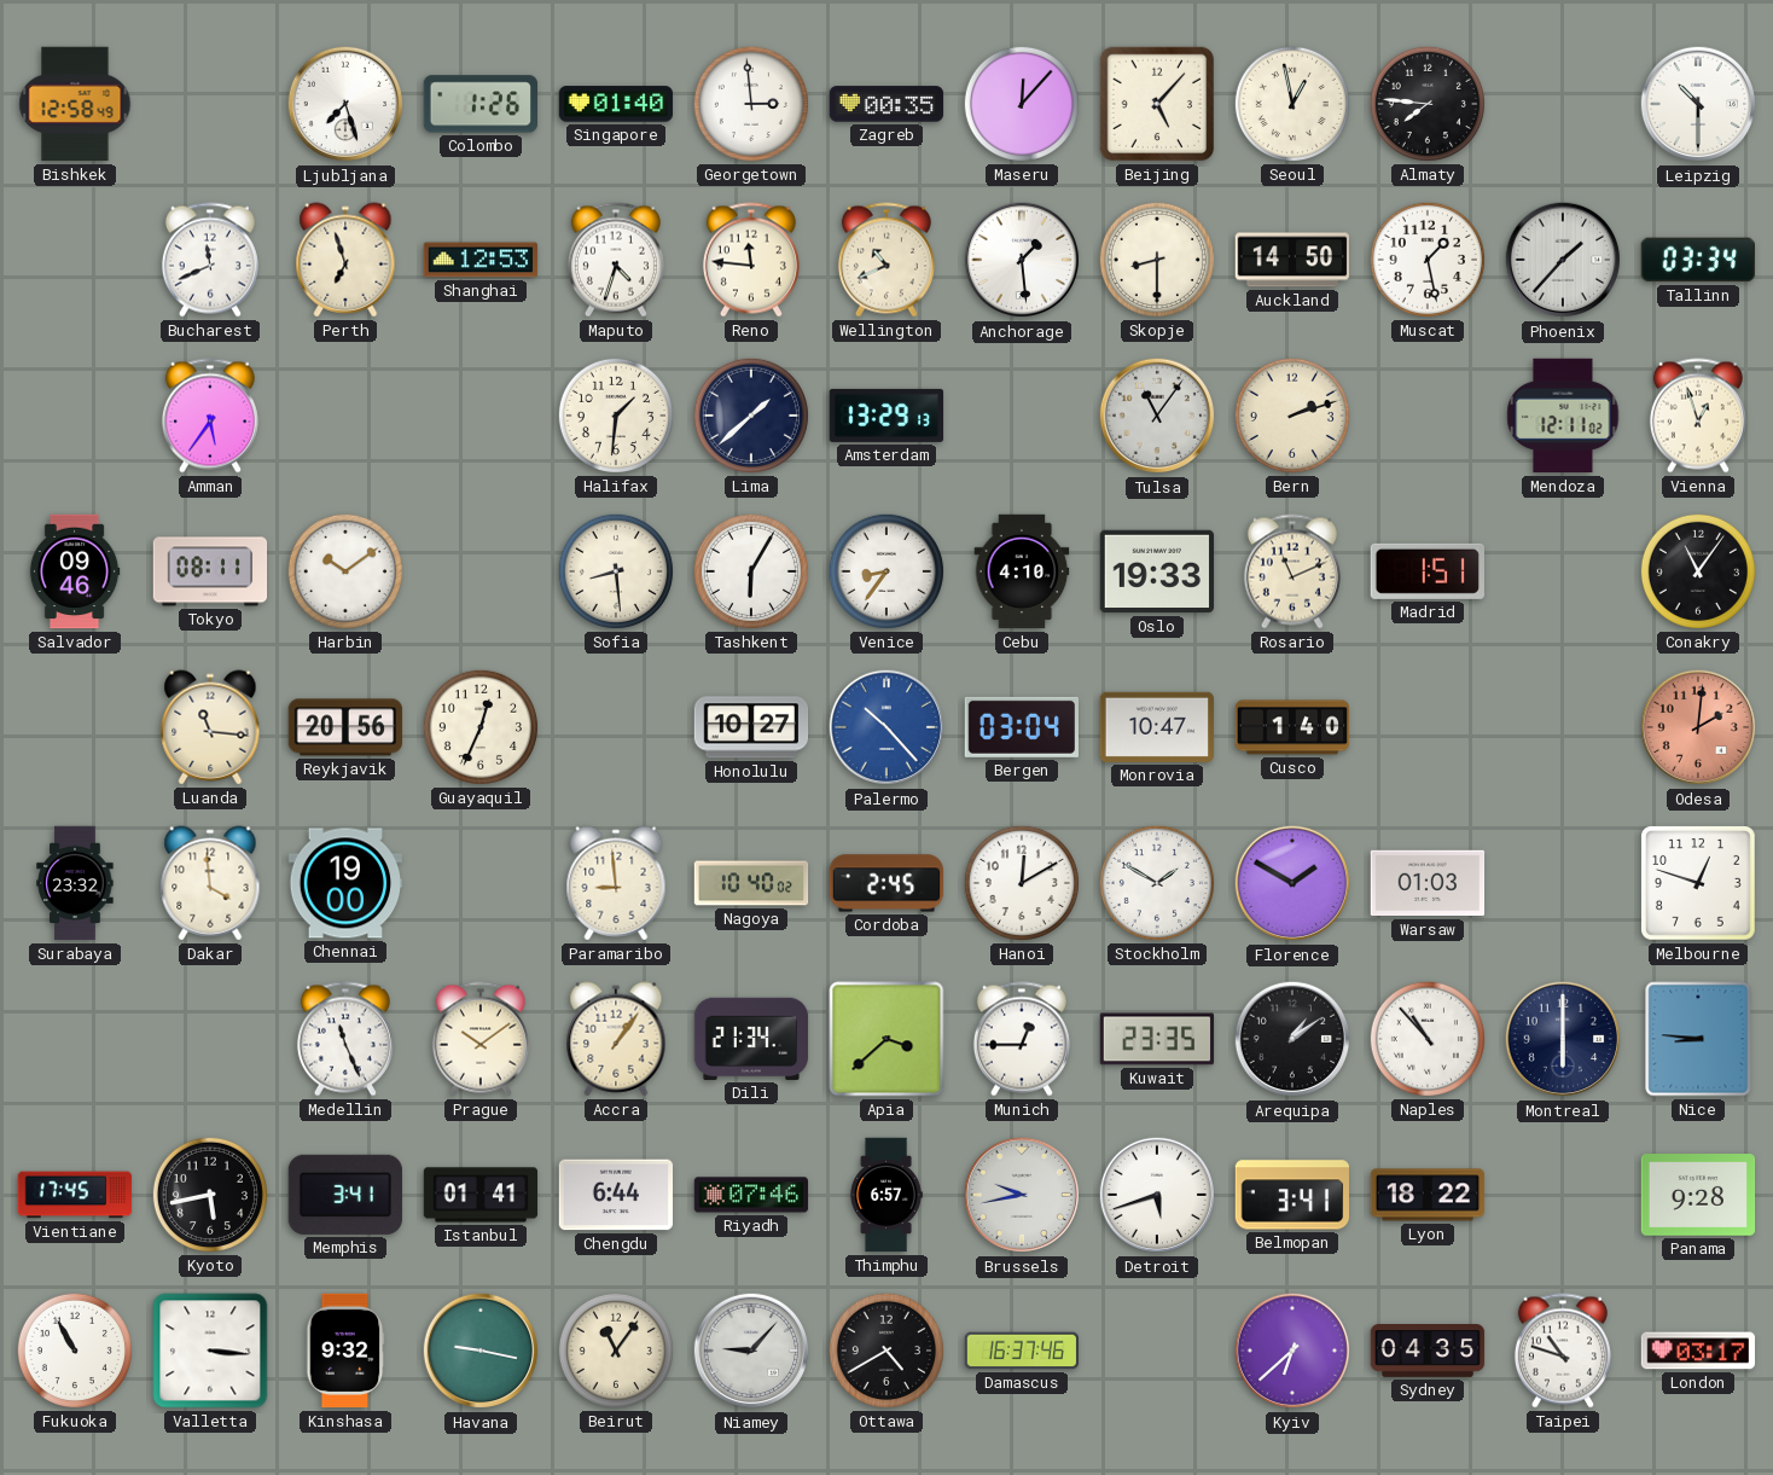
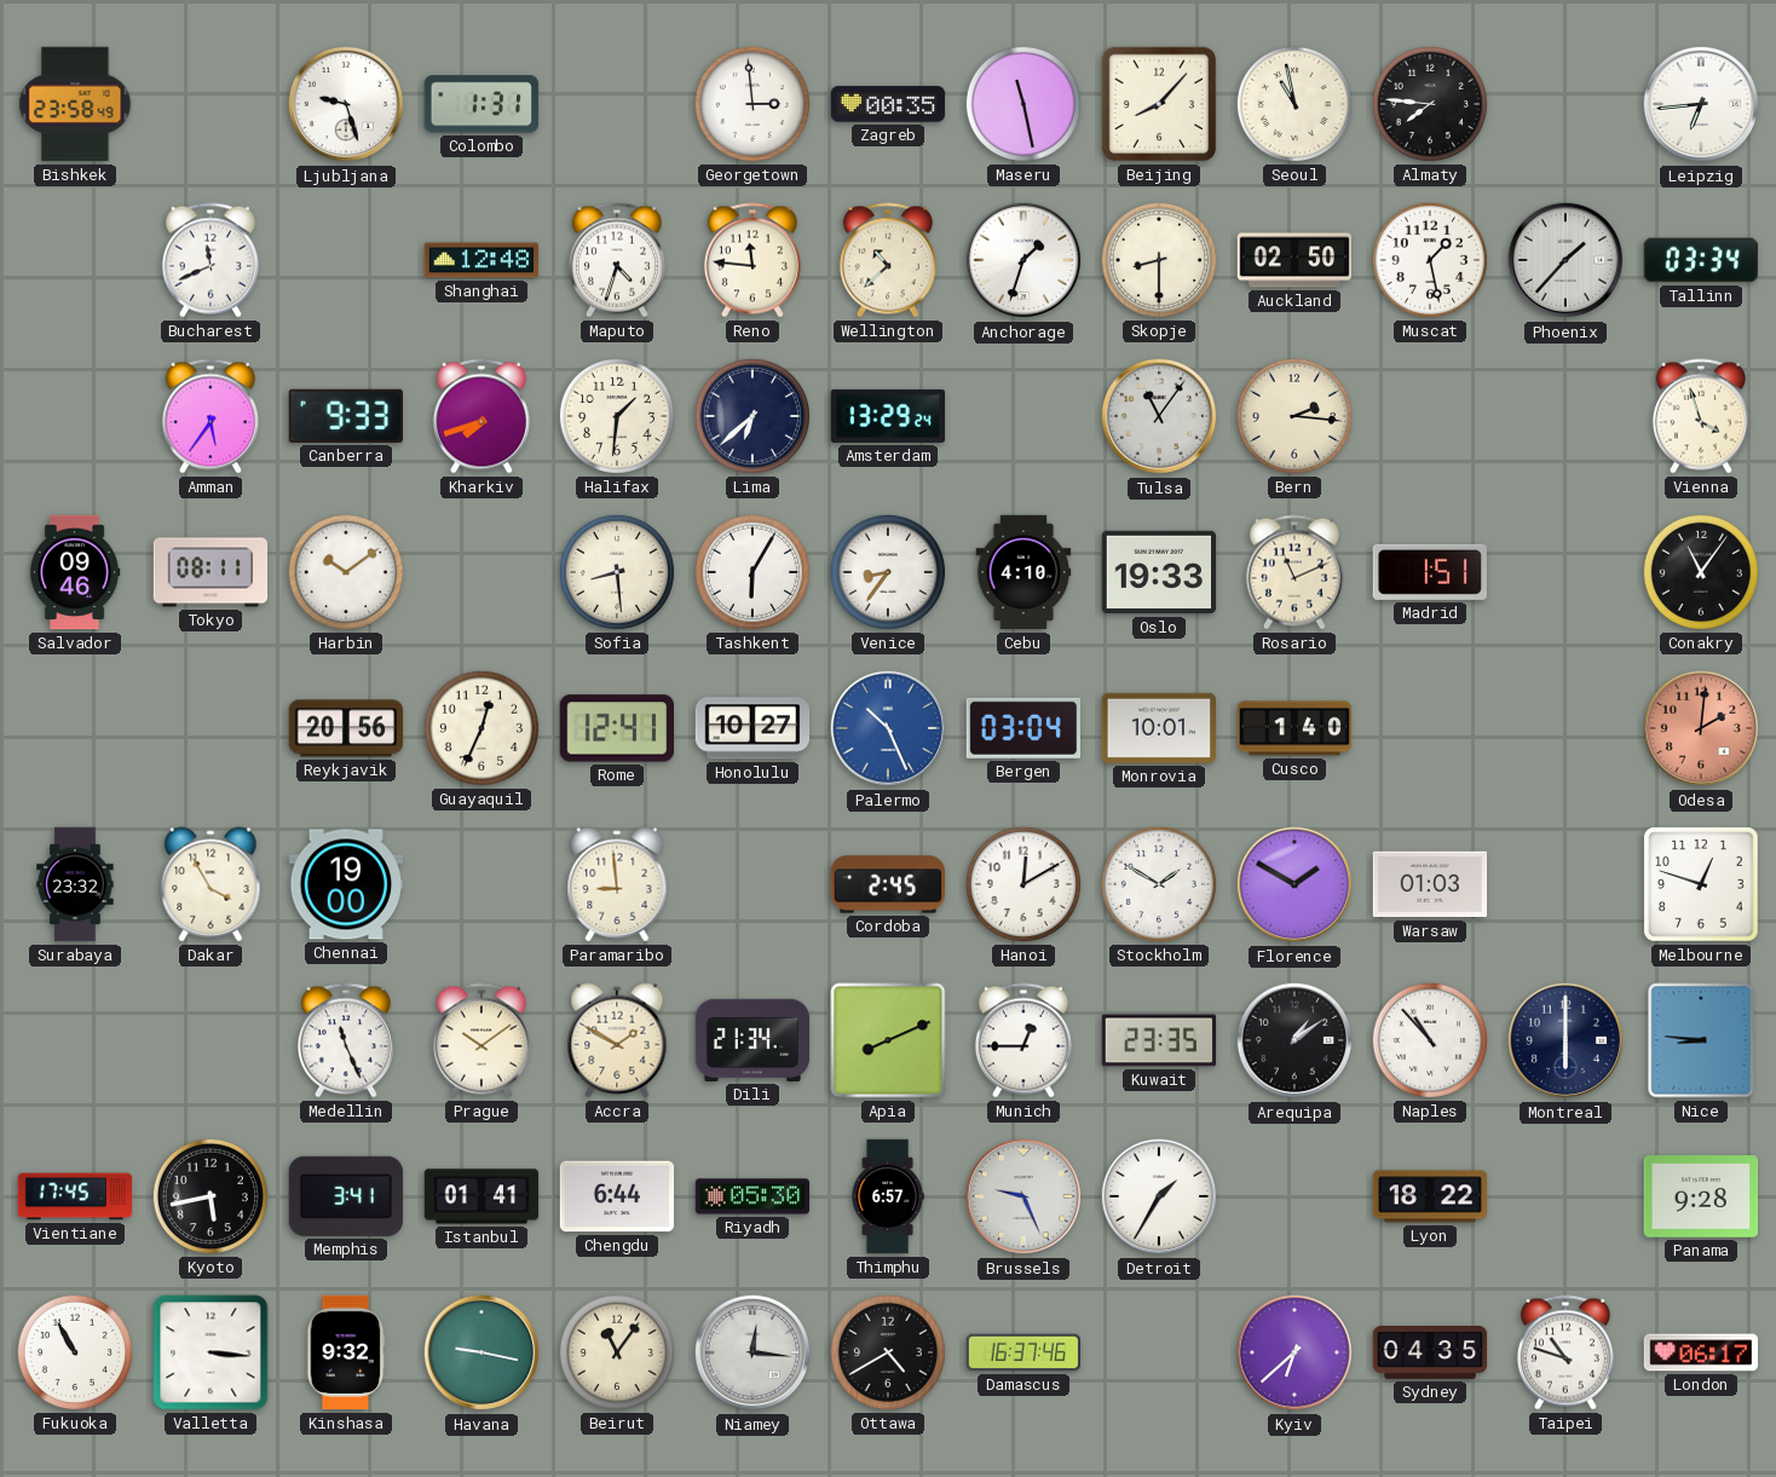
Bishkek: 12:58 -> 23:58 (75, 104)
Ljubljana: 7:27 -> 9:27 (346, 104)
Colombo: 1:26 -> 1:31 (480, 104)
Singapore: 01:40 -> none (616, 104)
Maseru: 12:07 -> 11:28 (1023, 104)
Beijing: 5:07 -> 8:07 (1159, 104)
Seoul: 12:58 -> 10:58 (1294, 104)
Leipzig: 10:30 -> 6:44 (1701, 104)
Perth: 6:57 -> none (345, 260)
Shanghai: 12:53 -> 12:48 (482, 260)
Wellington: 10:41 -> 10:38 (888, 260)
Anchorage: 1:29 -> 1:33 (1023, 260)
Auckland: 14:50 -> 02:50 (1294, 260)
Canberra: none -> 9:33 (346, 416)
Kharkiv: none -> 7:42 (482, 416)
Lima: 1:38 -> 6:38 (753, 416)
Amsterdam: 13:29:13 -> 13:29:24 (888, 416)
Bern: 2:12 -> 2:16 (1294, 416)
Mendoza: 12:11 -> none (1563, 416)
Vienna: 12:57 -> 3:57 (1701, 416)
Luanda: 11:16 -> none (210, 727)
Rome: none -> 12:41 (616, 728)
Palermo: 10:23 -> 10:26 (888, 728)
Monrovia: 10:47 -> 10:01 (1158, 728)
Dakar: 3:59 -> 3:55 (211, 884)
Nagoya: 10:40 -> none (751, 883)
Accra: 1:06 -> 1:50 (617, 1040)
Apia: 3:38 -> 8:11 (888, 1040)
Riyadh: 07:46 -> 05:30 (753, 1196)
Brussels: 9:43 -> 9:26 (1023, 1196)
Detroit: 5:42 -> 1:35 (1159, 1196)
Belmopan: 3:41 -> none (1292, 1195)
Niamey: 9:07 -> 12:16 (753, 1352)
London: 03:17 -> 06:17 (1701, 1352)
